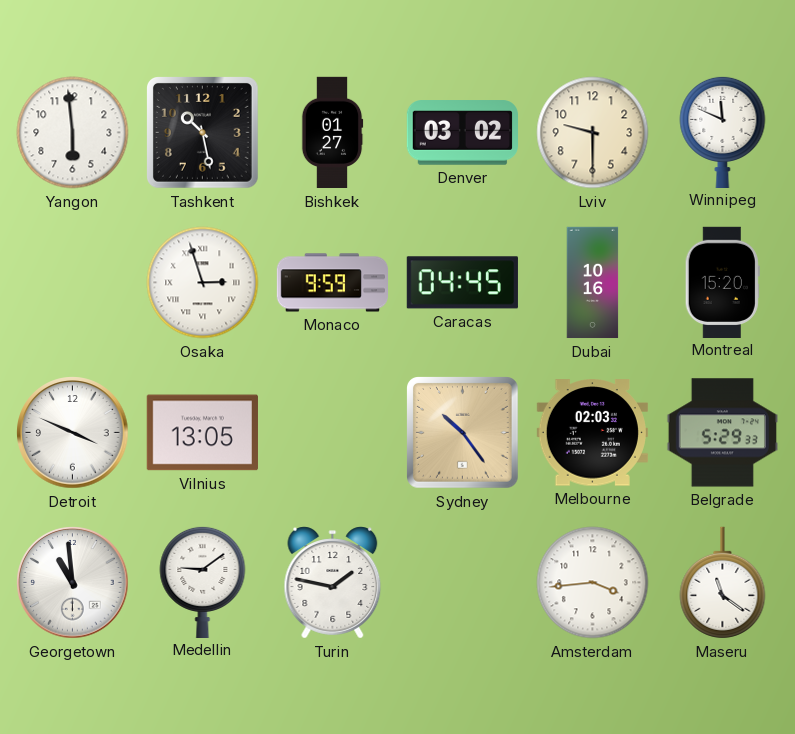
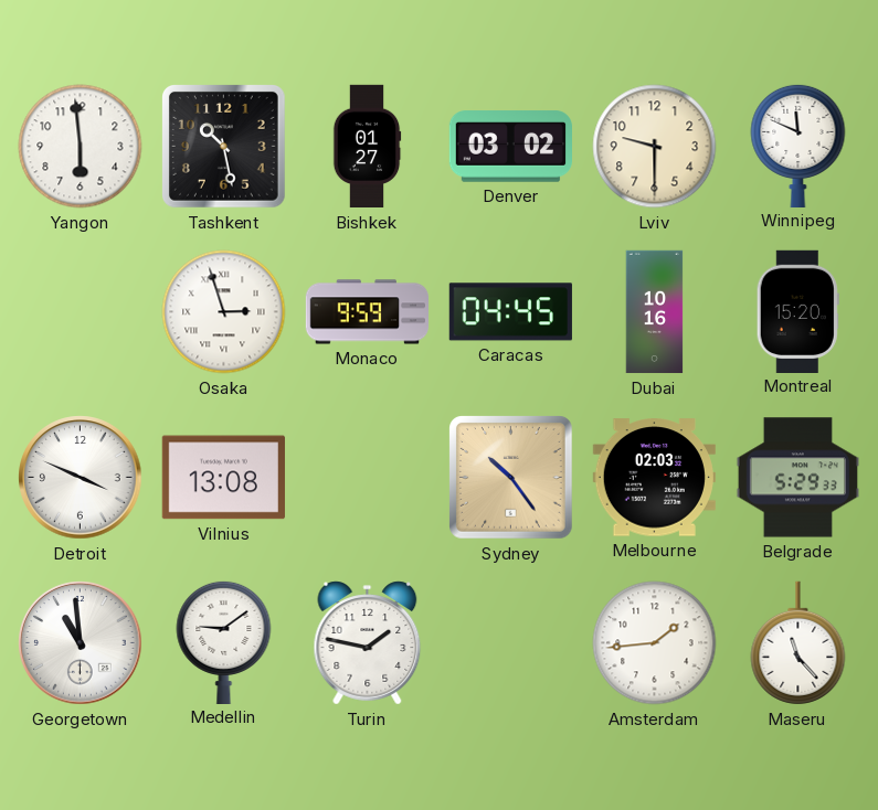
Vilnius: 13:05 -> 13:08 (223, 478)
Amsterdam: 3:44 -> 1:44 (655, 643)
Maseru: 11:21 -> 11:23 (798, 643)
